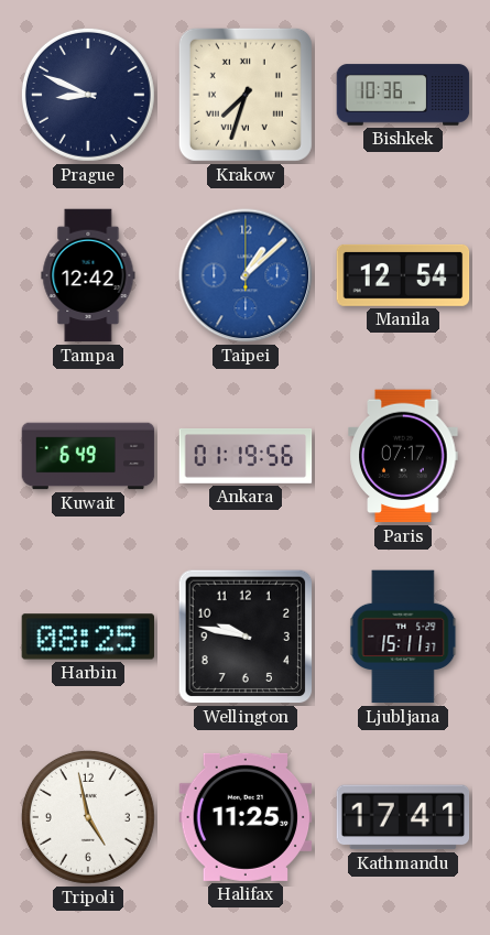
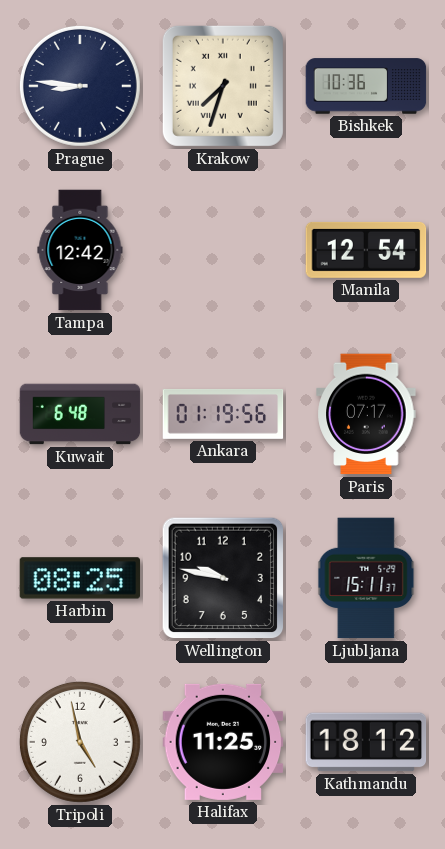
Prague: 8:49 -> 8:46 (80, 86)
Taipei: 1:08 -> none (246, 275)
Kuwait: 6:49 -> 6:48 (80, 414)
Kathmandu: 17:41 -> 18:12 (366, 742)
